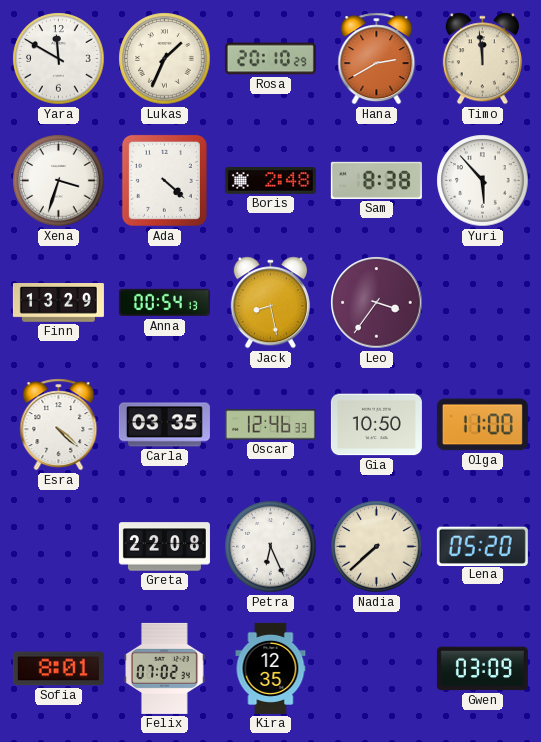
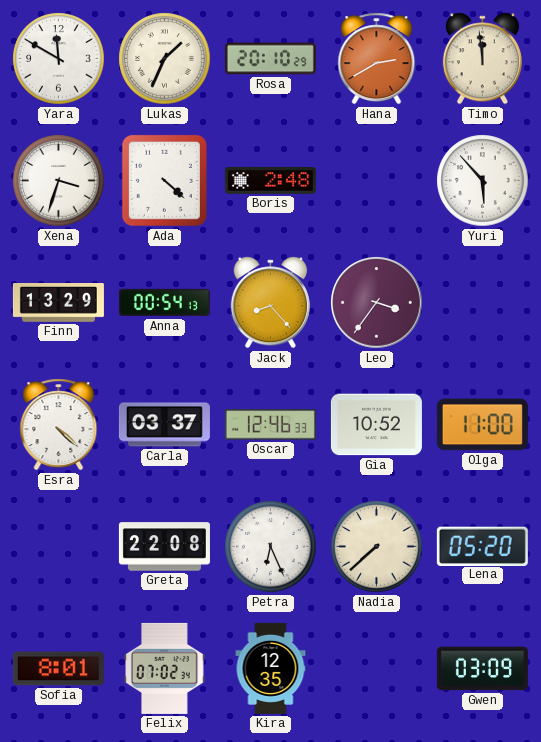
Sam: 8:38 -> none (376, 180)
Jack: 8:28 -> 8:23 (270, 303)
Carla: 03:35 -> 03:37 (164, 425)
Gia: 10:50 -> 10:52 (376, 425)
